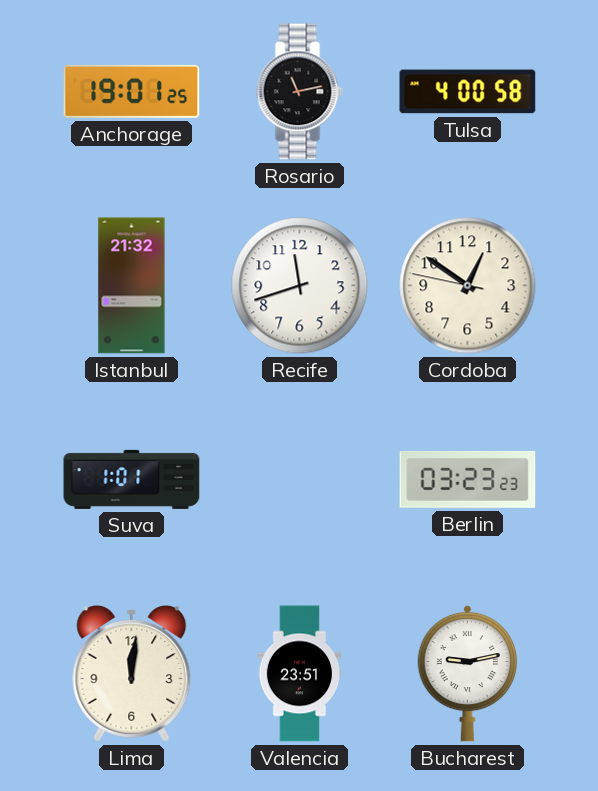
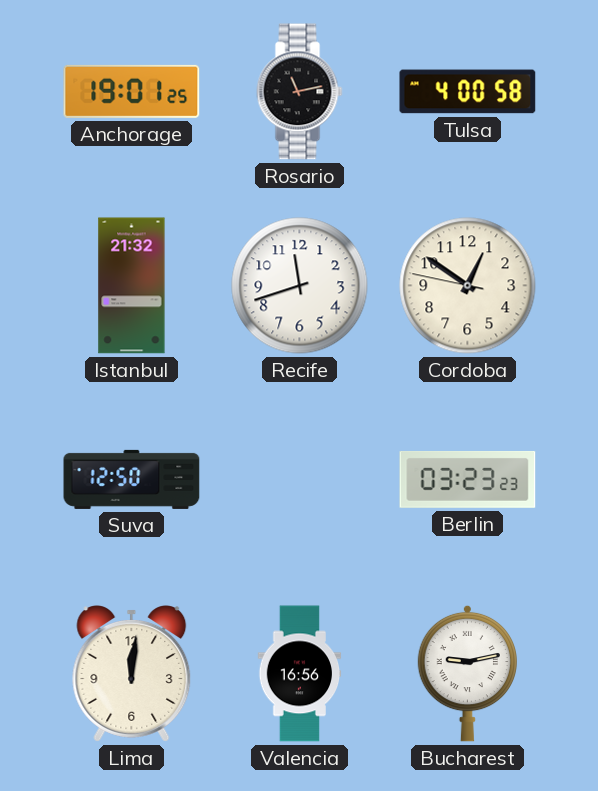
Suva: 1:01 -> 12:50 (132, 479)
Valencia: 23:51 -> 16:56 (300, 674)
